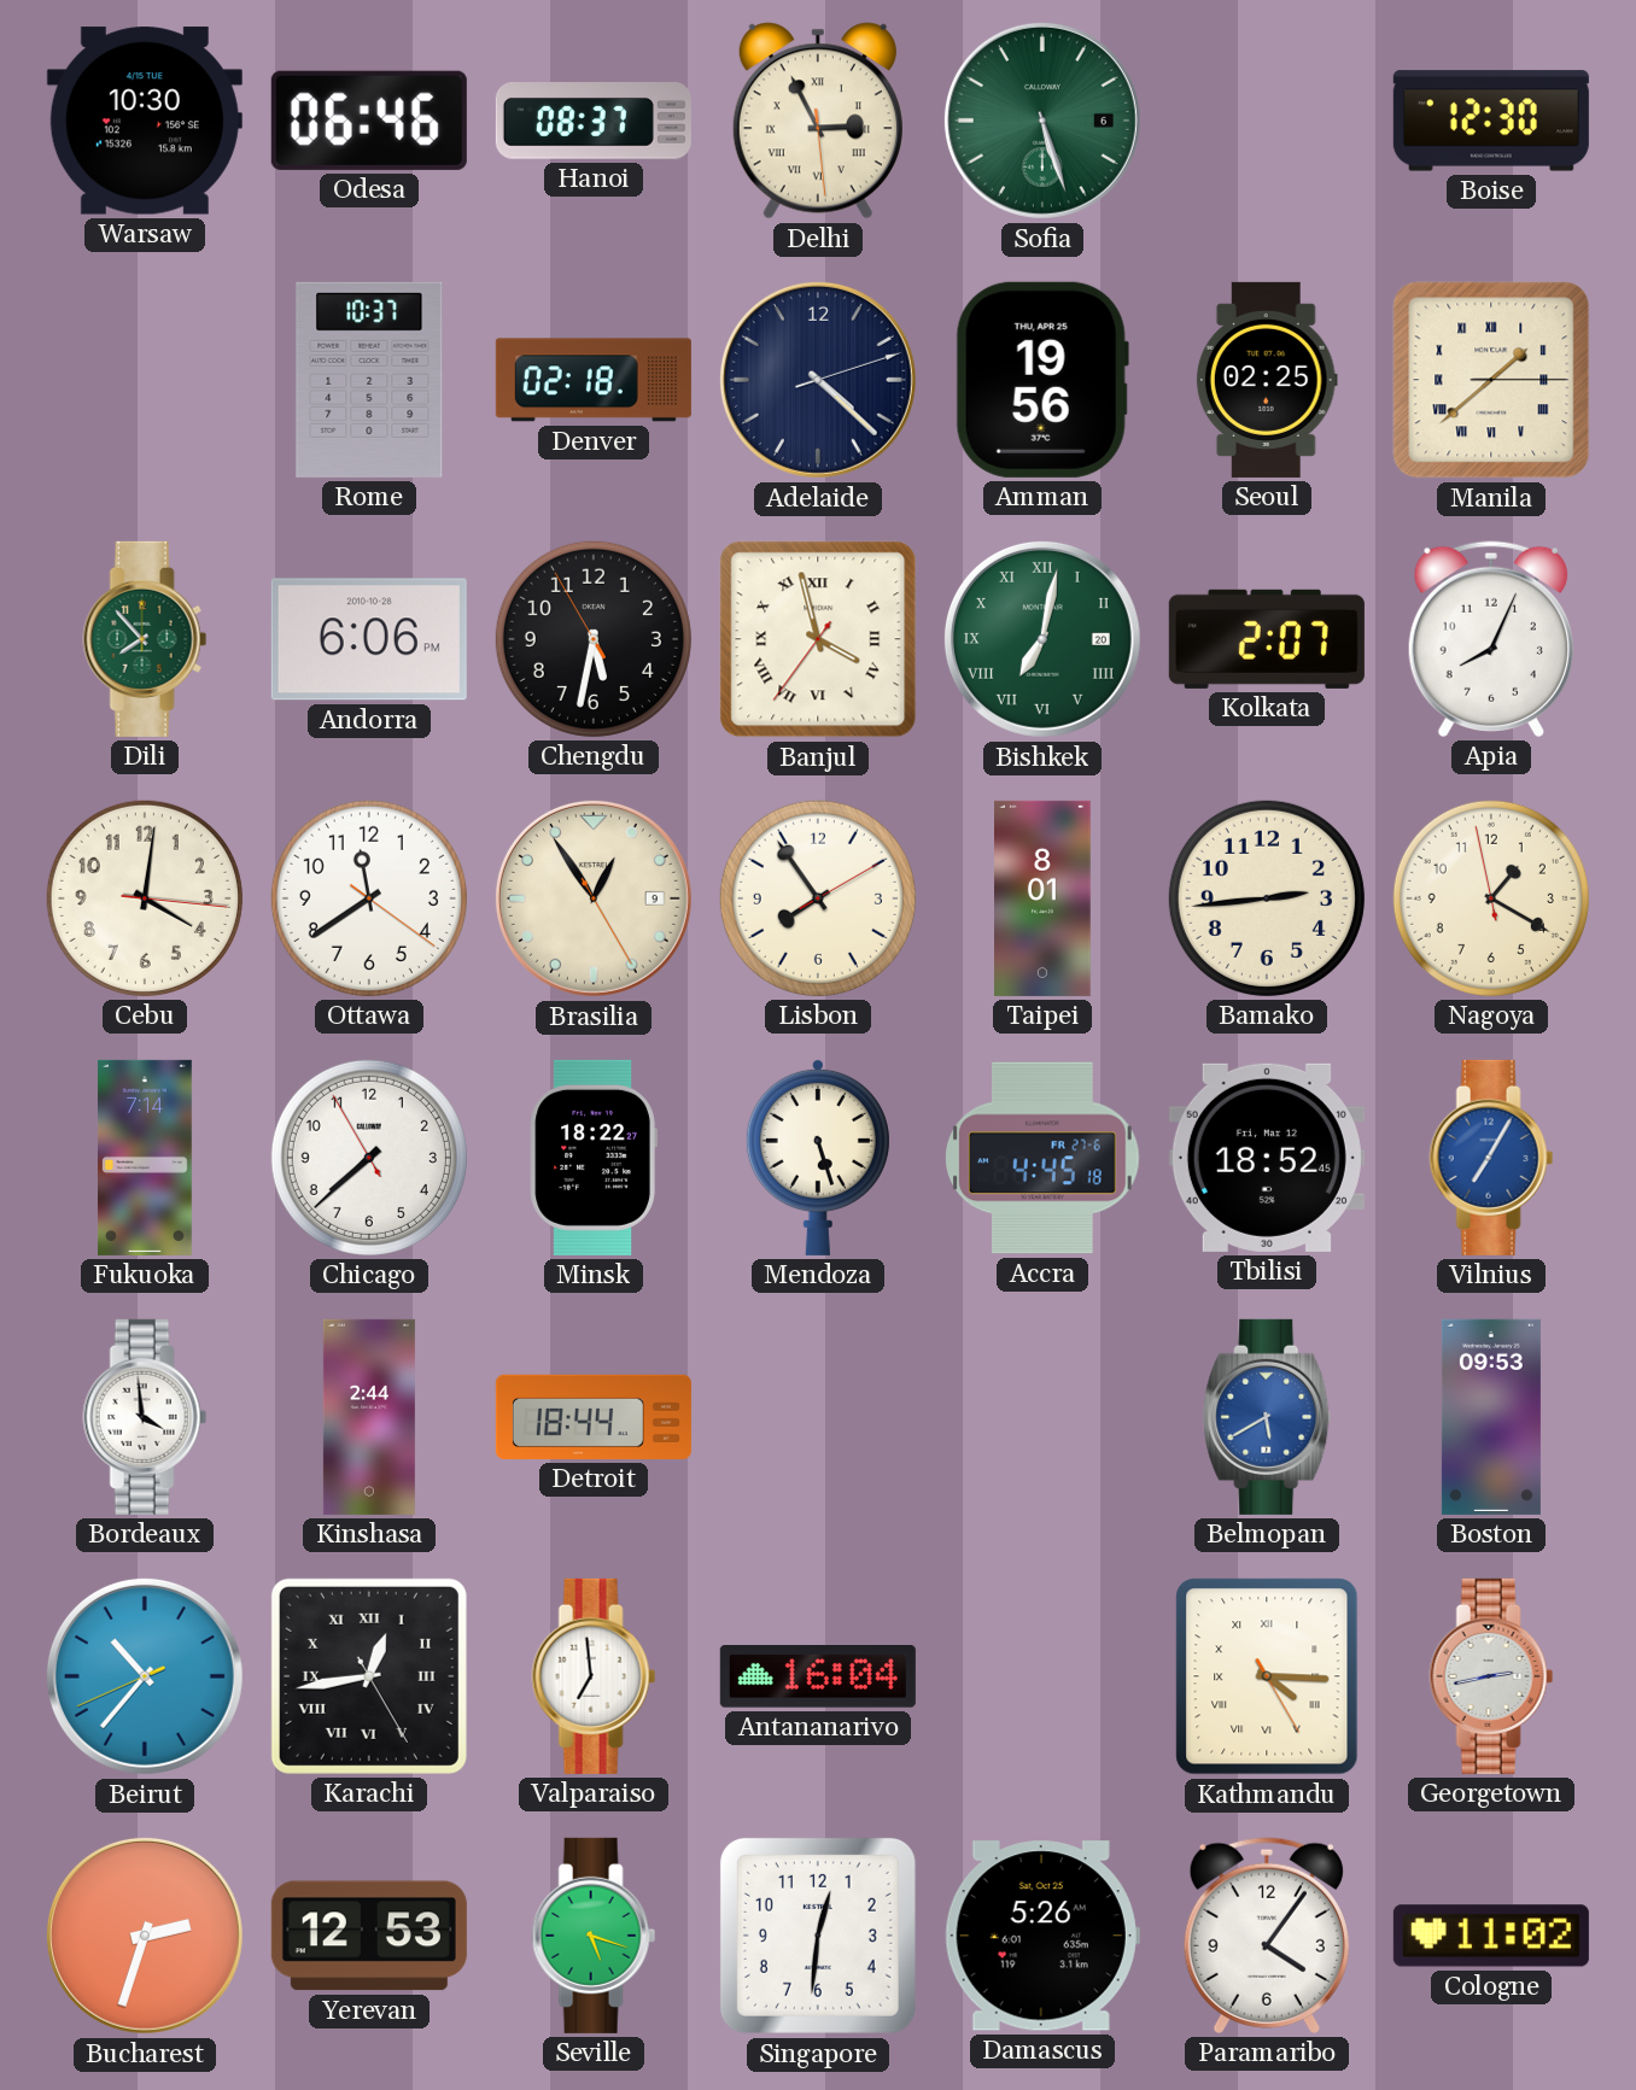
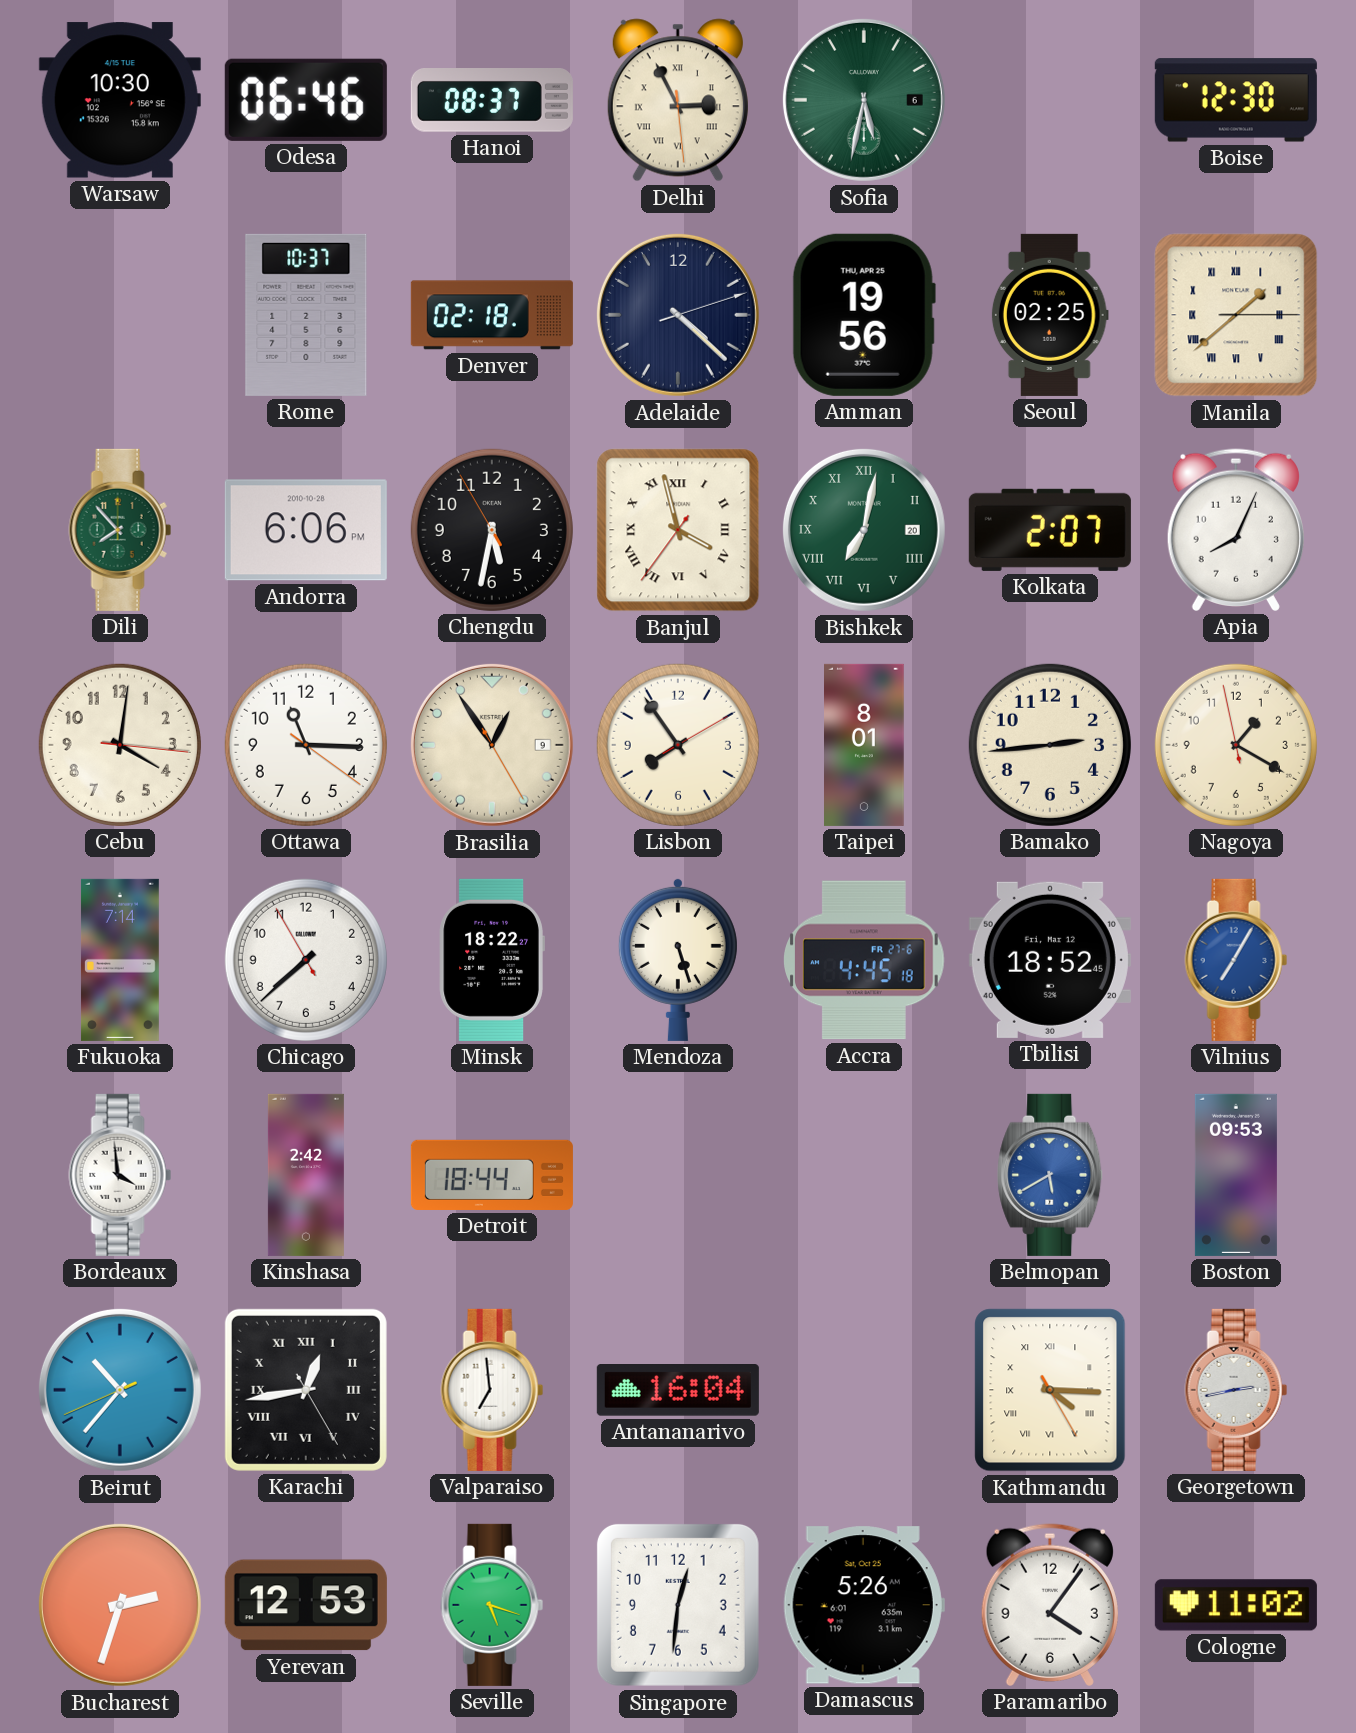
Sofia: 5:27 -> 5:32 (864, 100)
Ottawa: 11:39 -> 11:15 (306, 745)
Kinshasa: 2:44 -> 2:42 (306, 1175)
